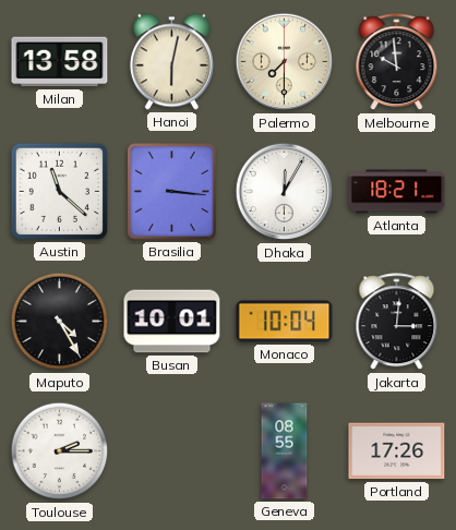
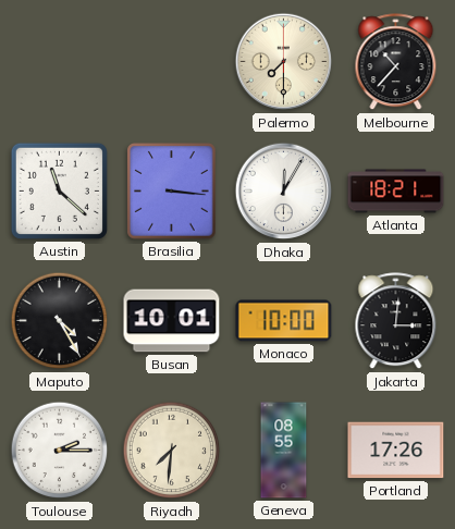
Milan: 13:58 -> none (60, 62)
Hanoi: 6:02 -> none (171, 62)
Melbourne: 9:59 -> 10:37 (396, 62)
Monaco: 10:04 -> 10:00 (284, 321)
Riyadh: none -> 7:31 (172, 451)
